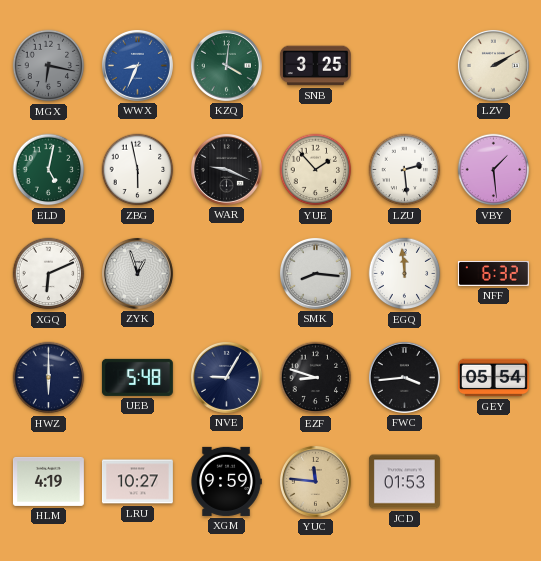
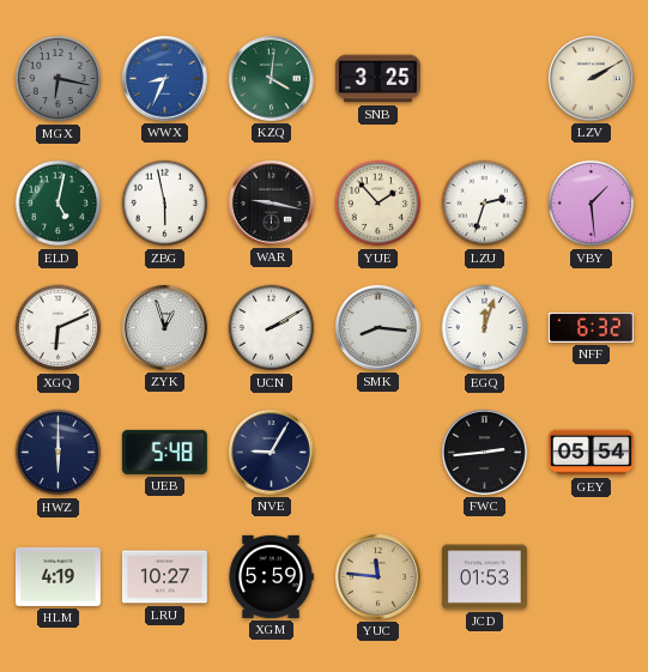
WAR: 9:19 -> 9:17 (271, 202)
LZU: 2:29 -> 2:33 (485, 204)
UCN: none -> 2:10 (272, 328)
EGQ: 11:59 -> 12:03 (485, 328)
EZF: 8:48 -> none (316, 378)
FWC: 3:44 -> 2:44 (484, 452)
XGM: 9:59 -> 5:59 (271, 576)
